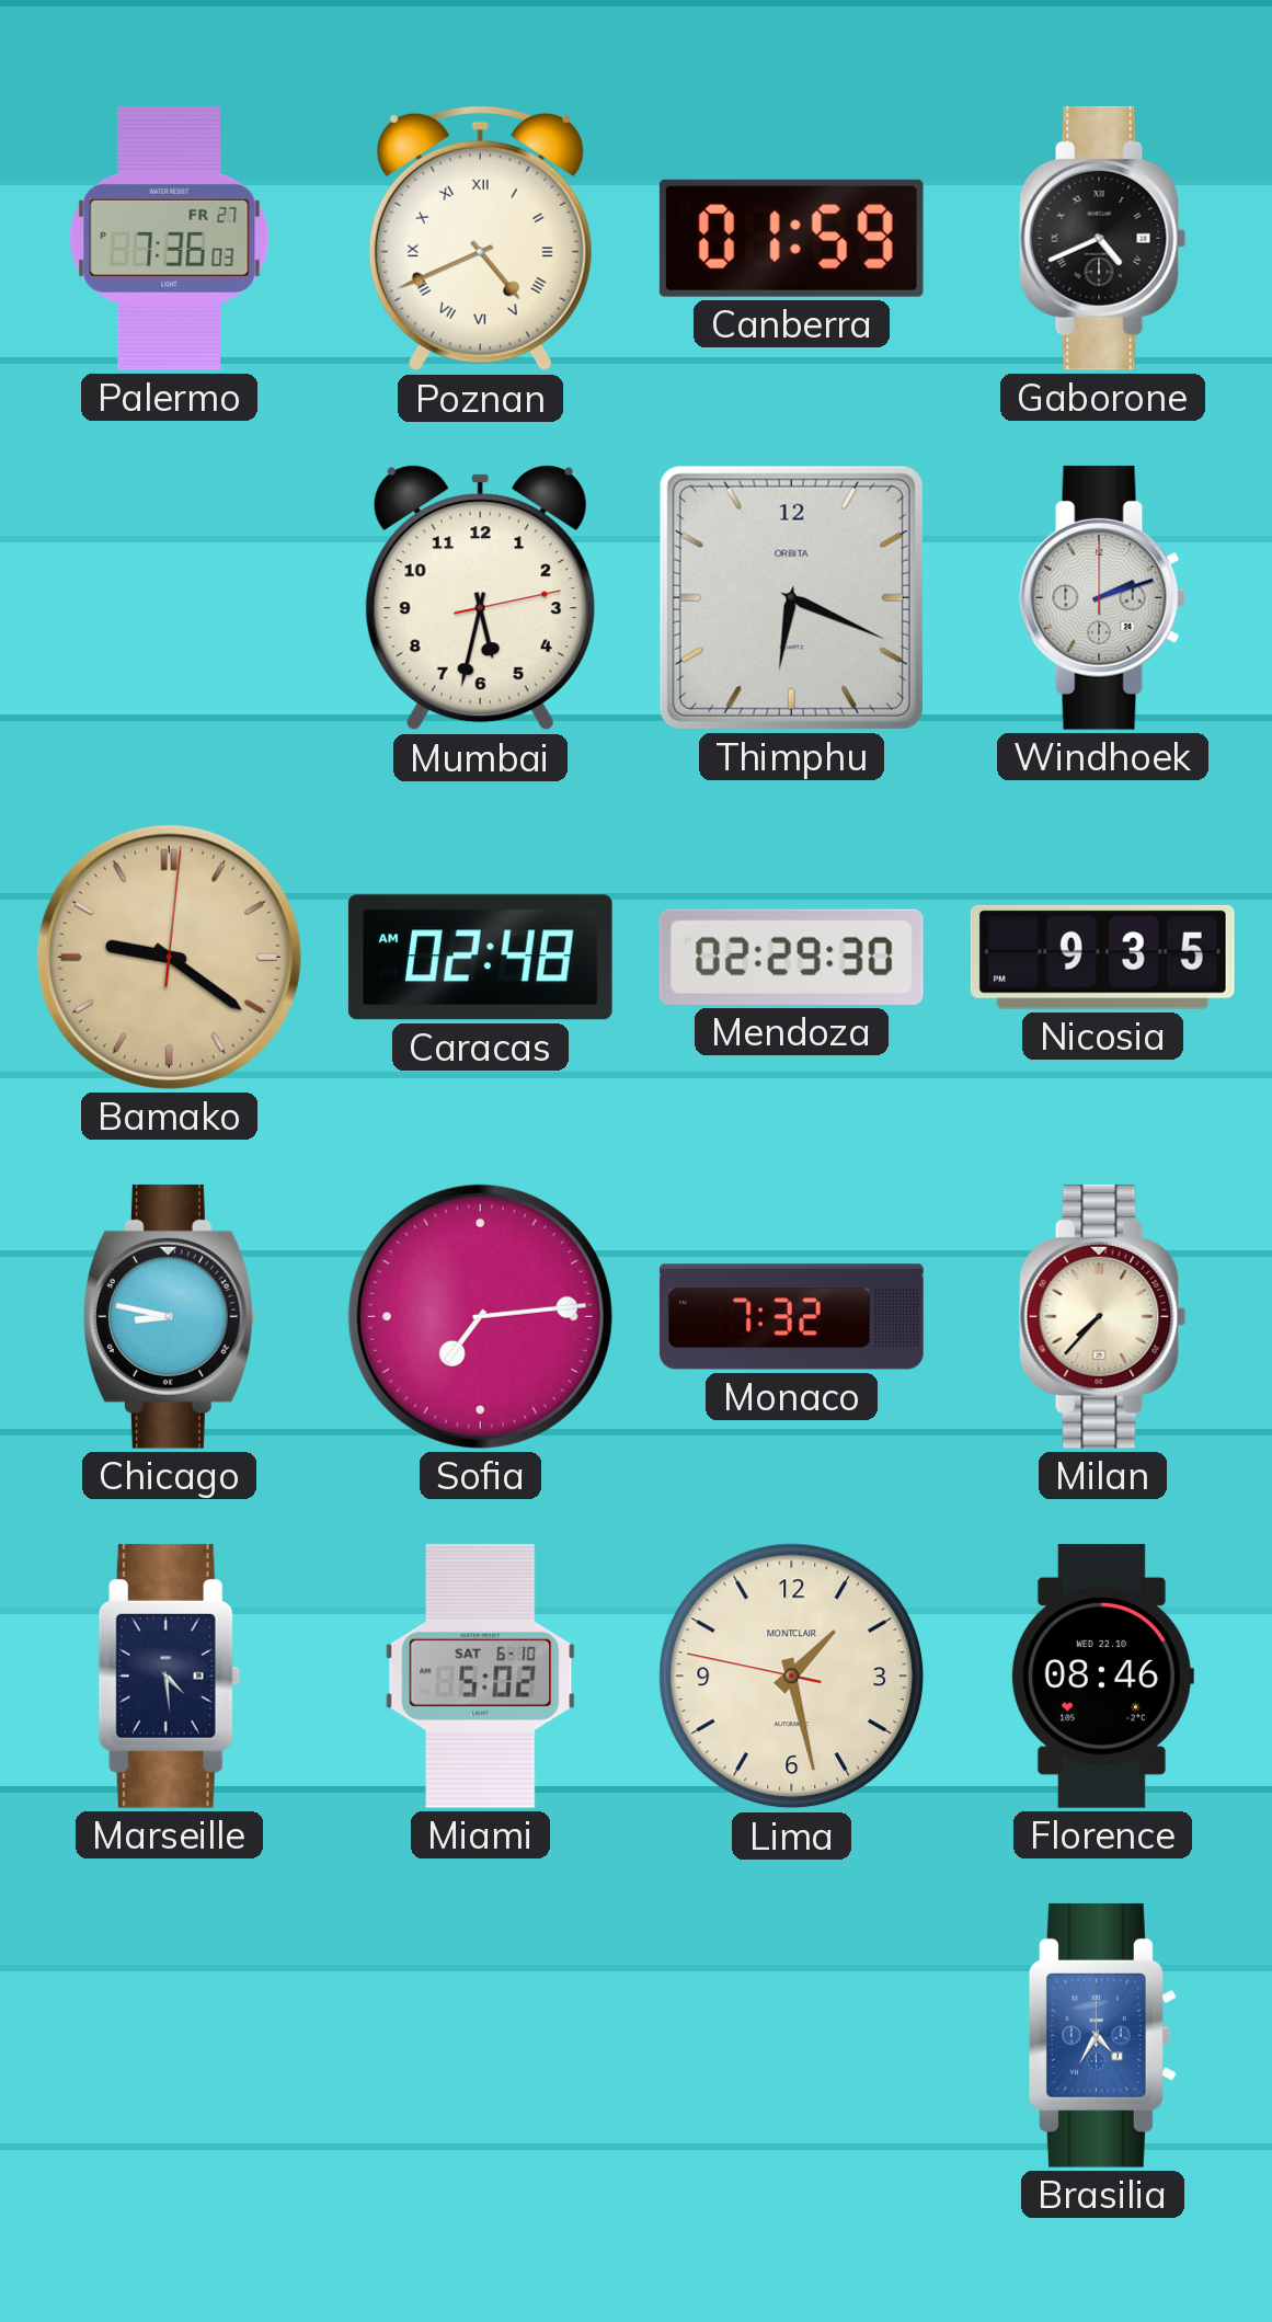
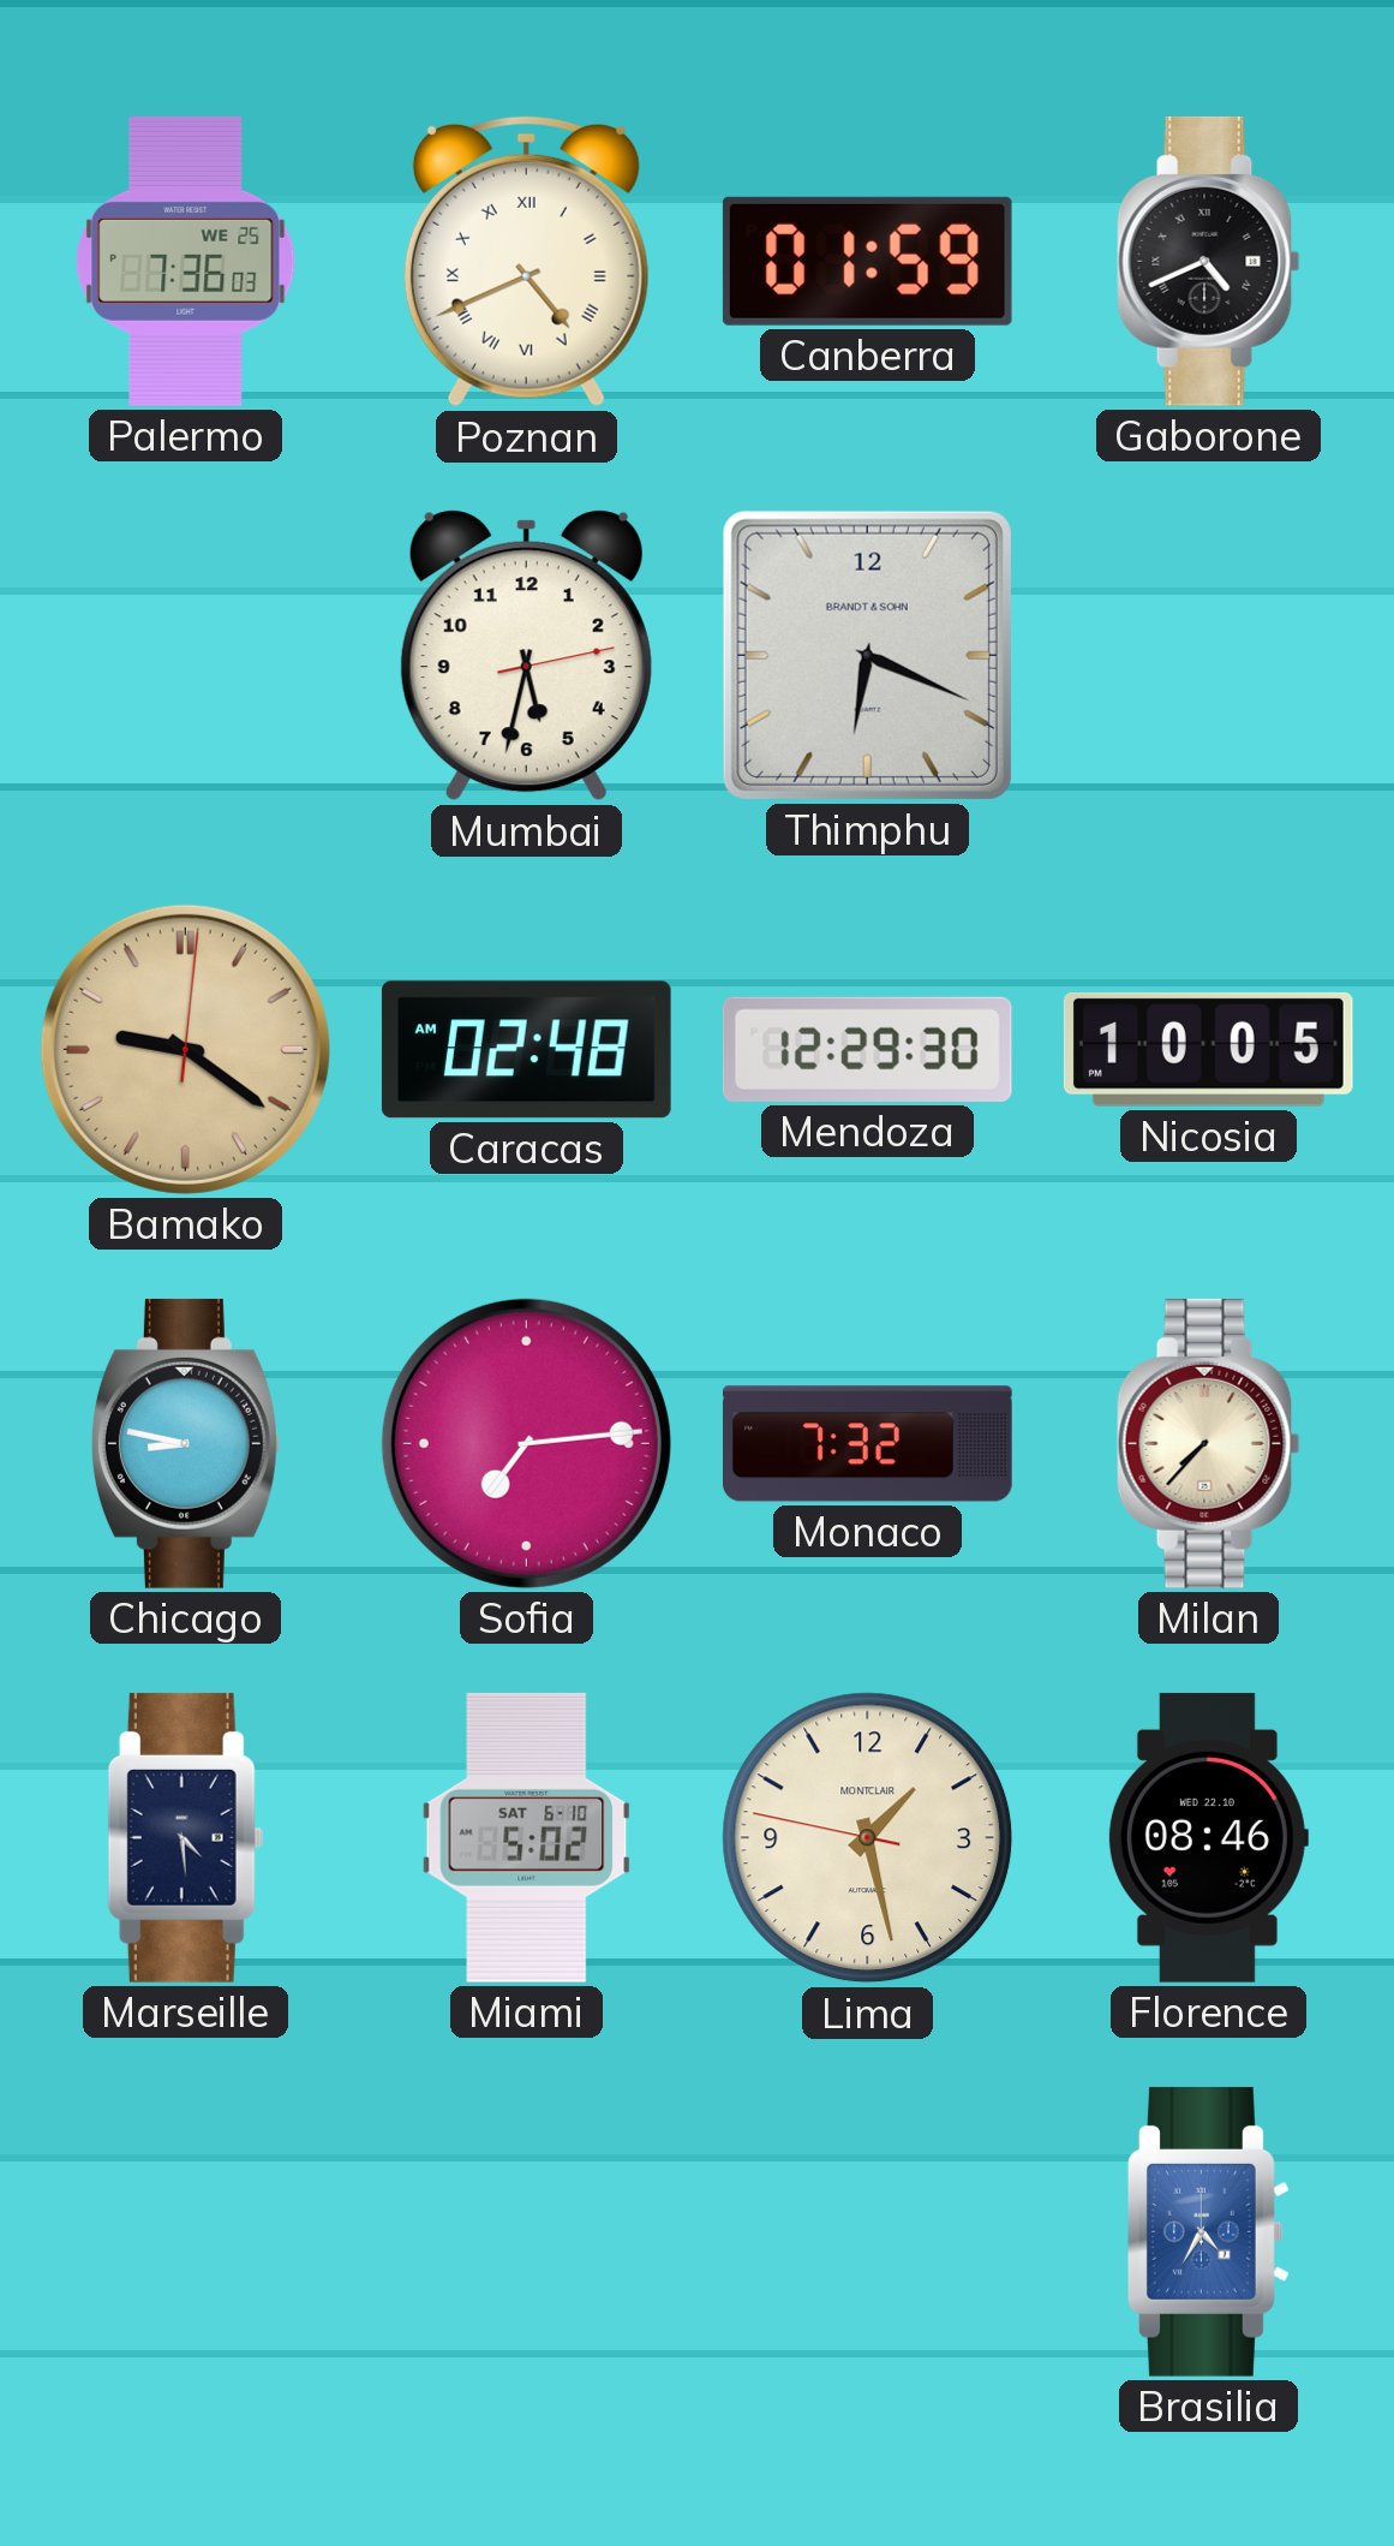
Palermo date: FR 27 -> WE 25 (186, 261)
Thimphu brand: ORBITA -> BRANDT & SOHN (867, 655)
Windhoek: 2:12 -> none (1103, 597)
Mendoza: 02:29 -> 12:29 (867, 1049)
Nicosia: 9:35 -> 10:05 (1208, 1049)
